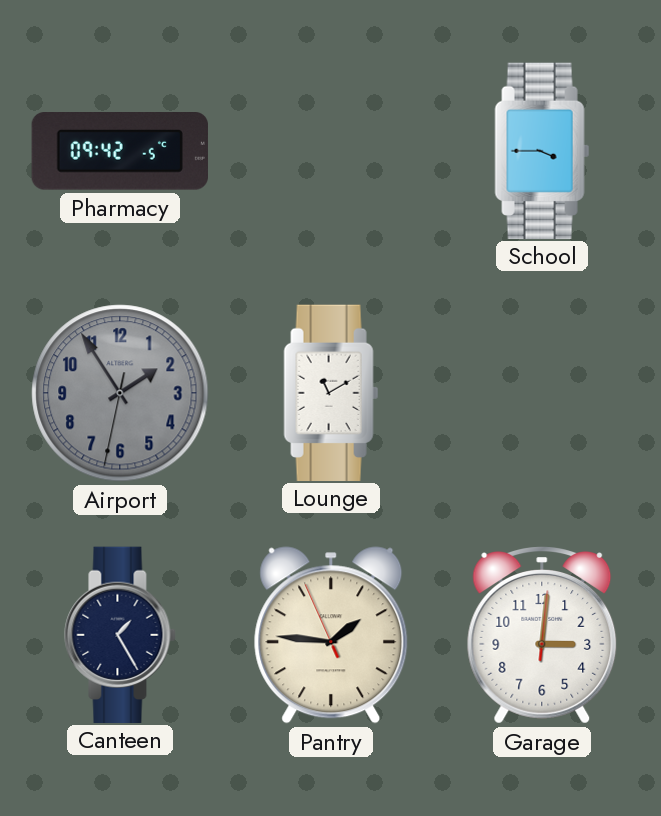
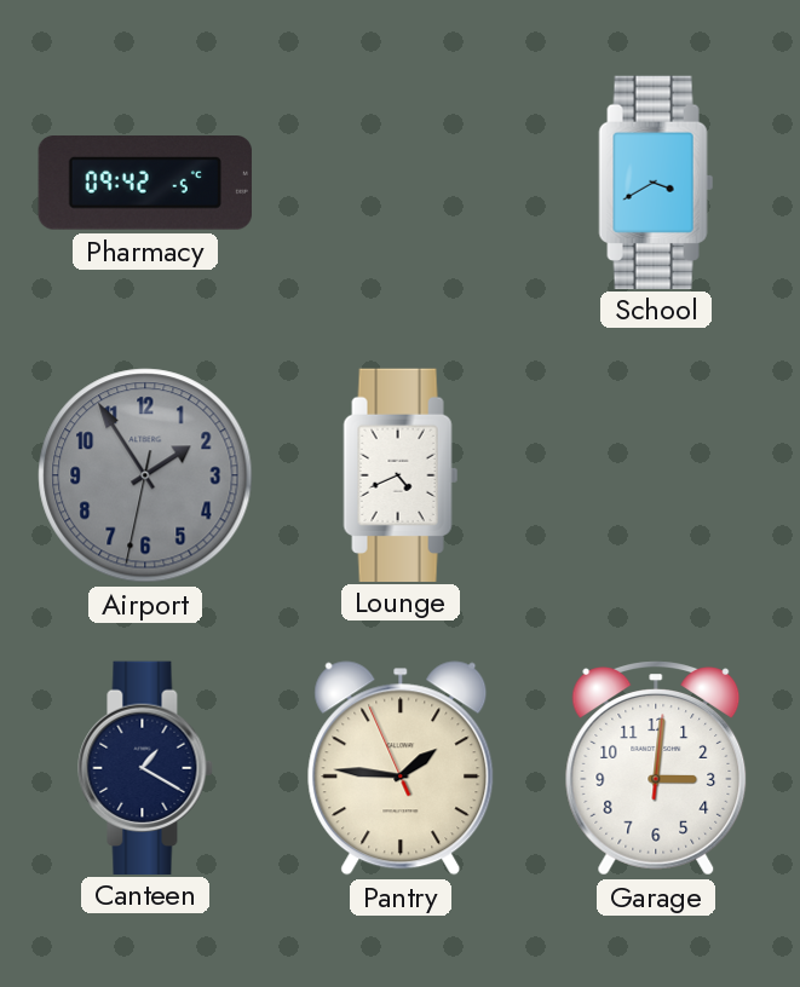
School: 3:45 -> 3:40 (656, 181)
Lounge: 11:10 -> 4:41 (401, 474)
Canteen: 1:25 -> 1:20 (145, 767)
